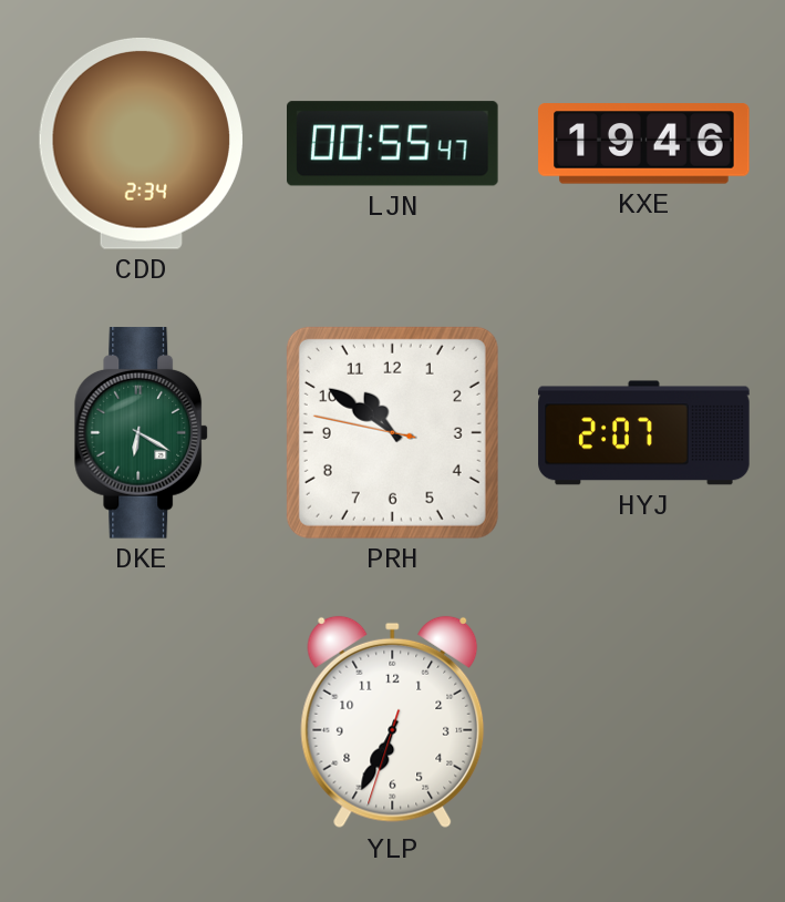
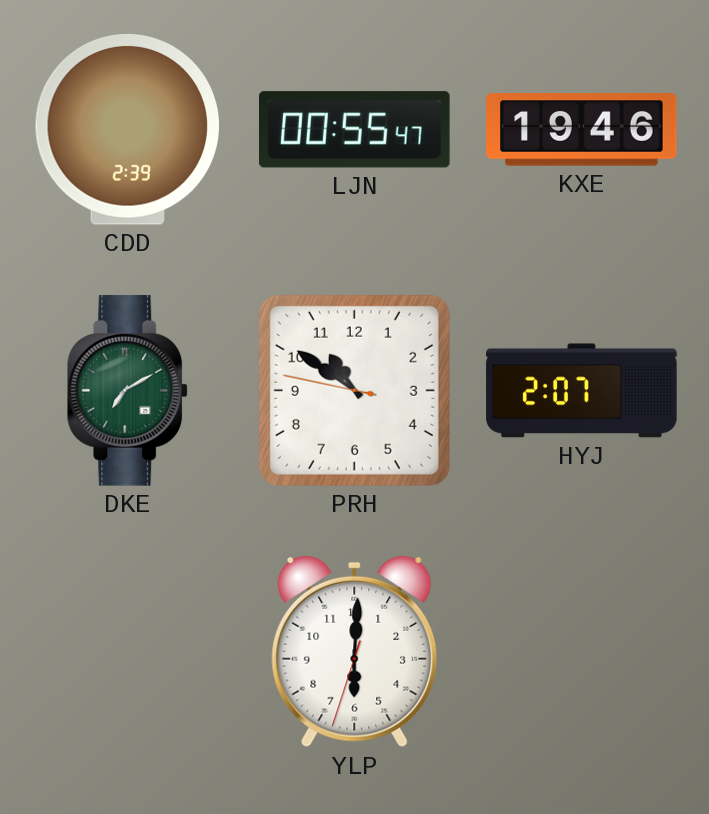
CDD: 2:34 -> 2:39 (127, 129)
DKE: 6:20 -> 7:10 (128, 391)
YLP: 6:34 -> 6:00 (355, 652)
